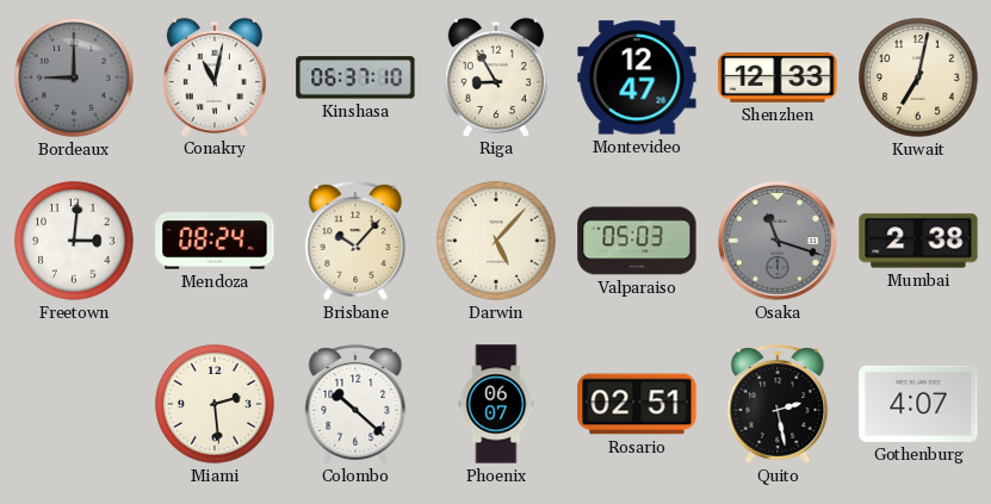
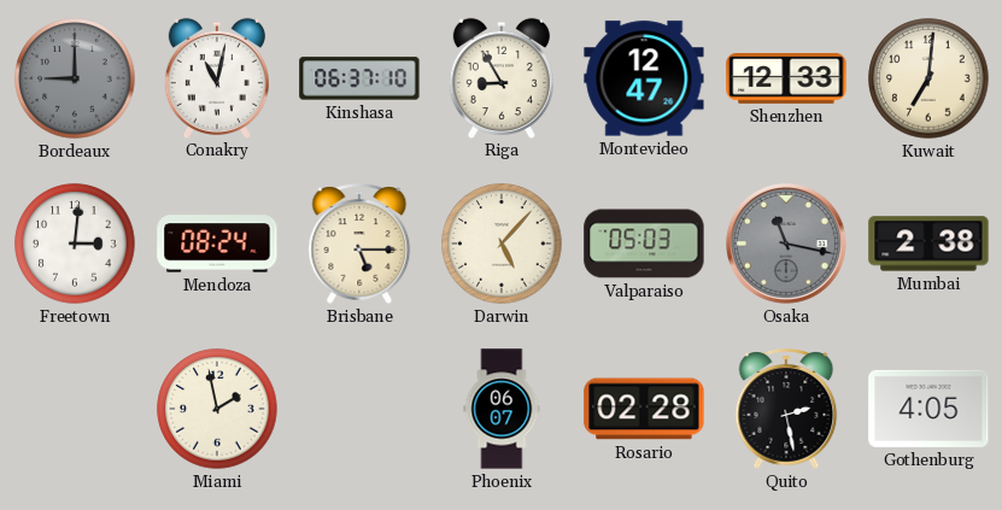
Kuwait: 7:02 -> 7:01 (928, 78)
Brisbane: 10:07 -> 5:15 (359, 244)
Osaka: 11:18 -> 11:17 (786, 244)
Miami: 2:29 -> 1:58 (217, 409)
Colombo: 10:22 -> none (355, 404)
Rosario: 02:51 -> 02:28 (644, 409)
Gothenburg: 4:07 -> 4:05 (928, 409)
